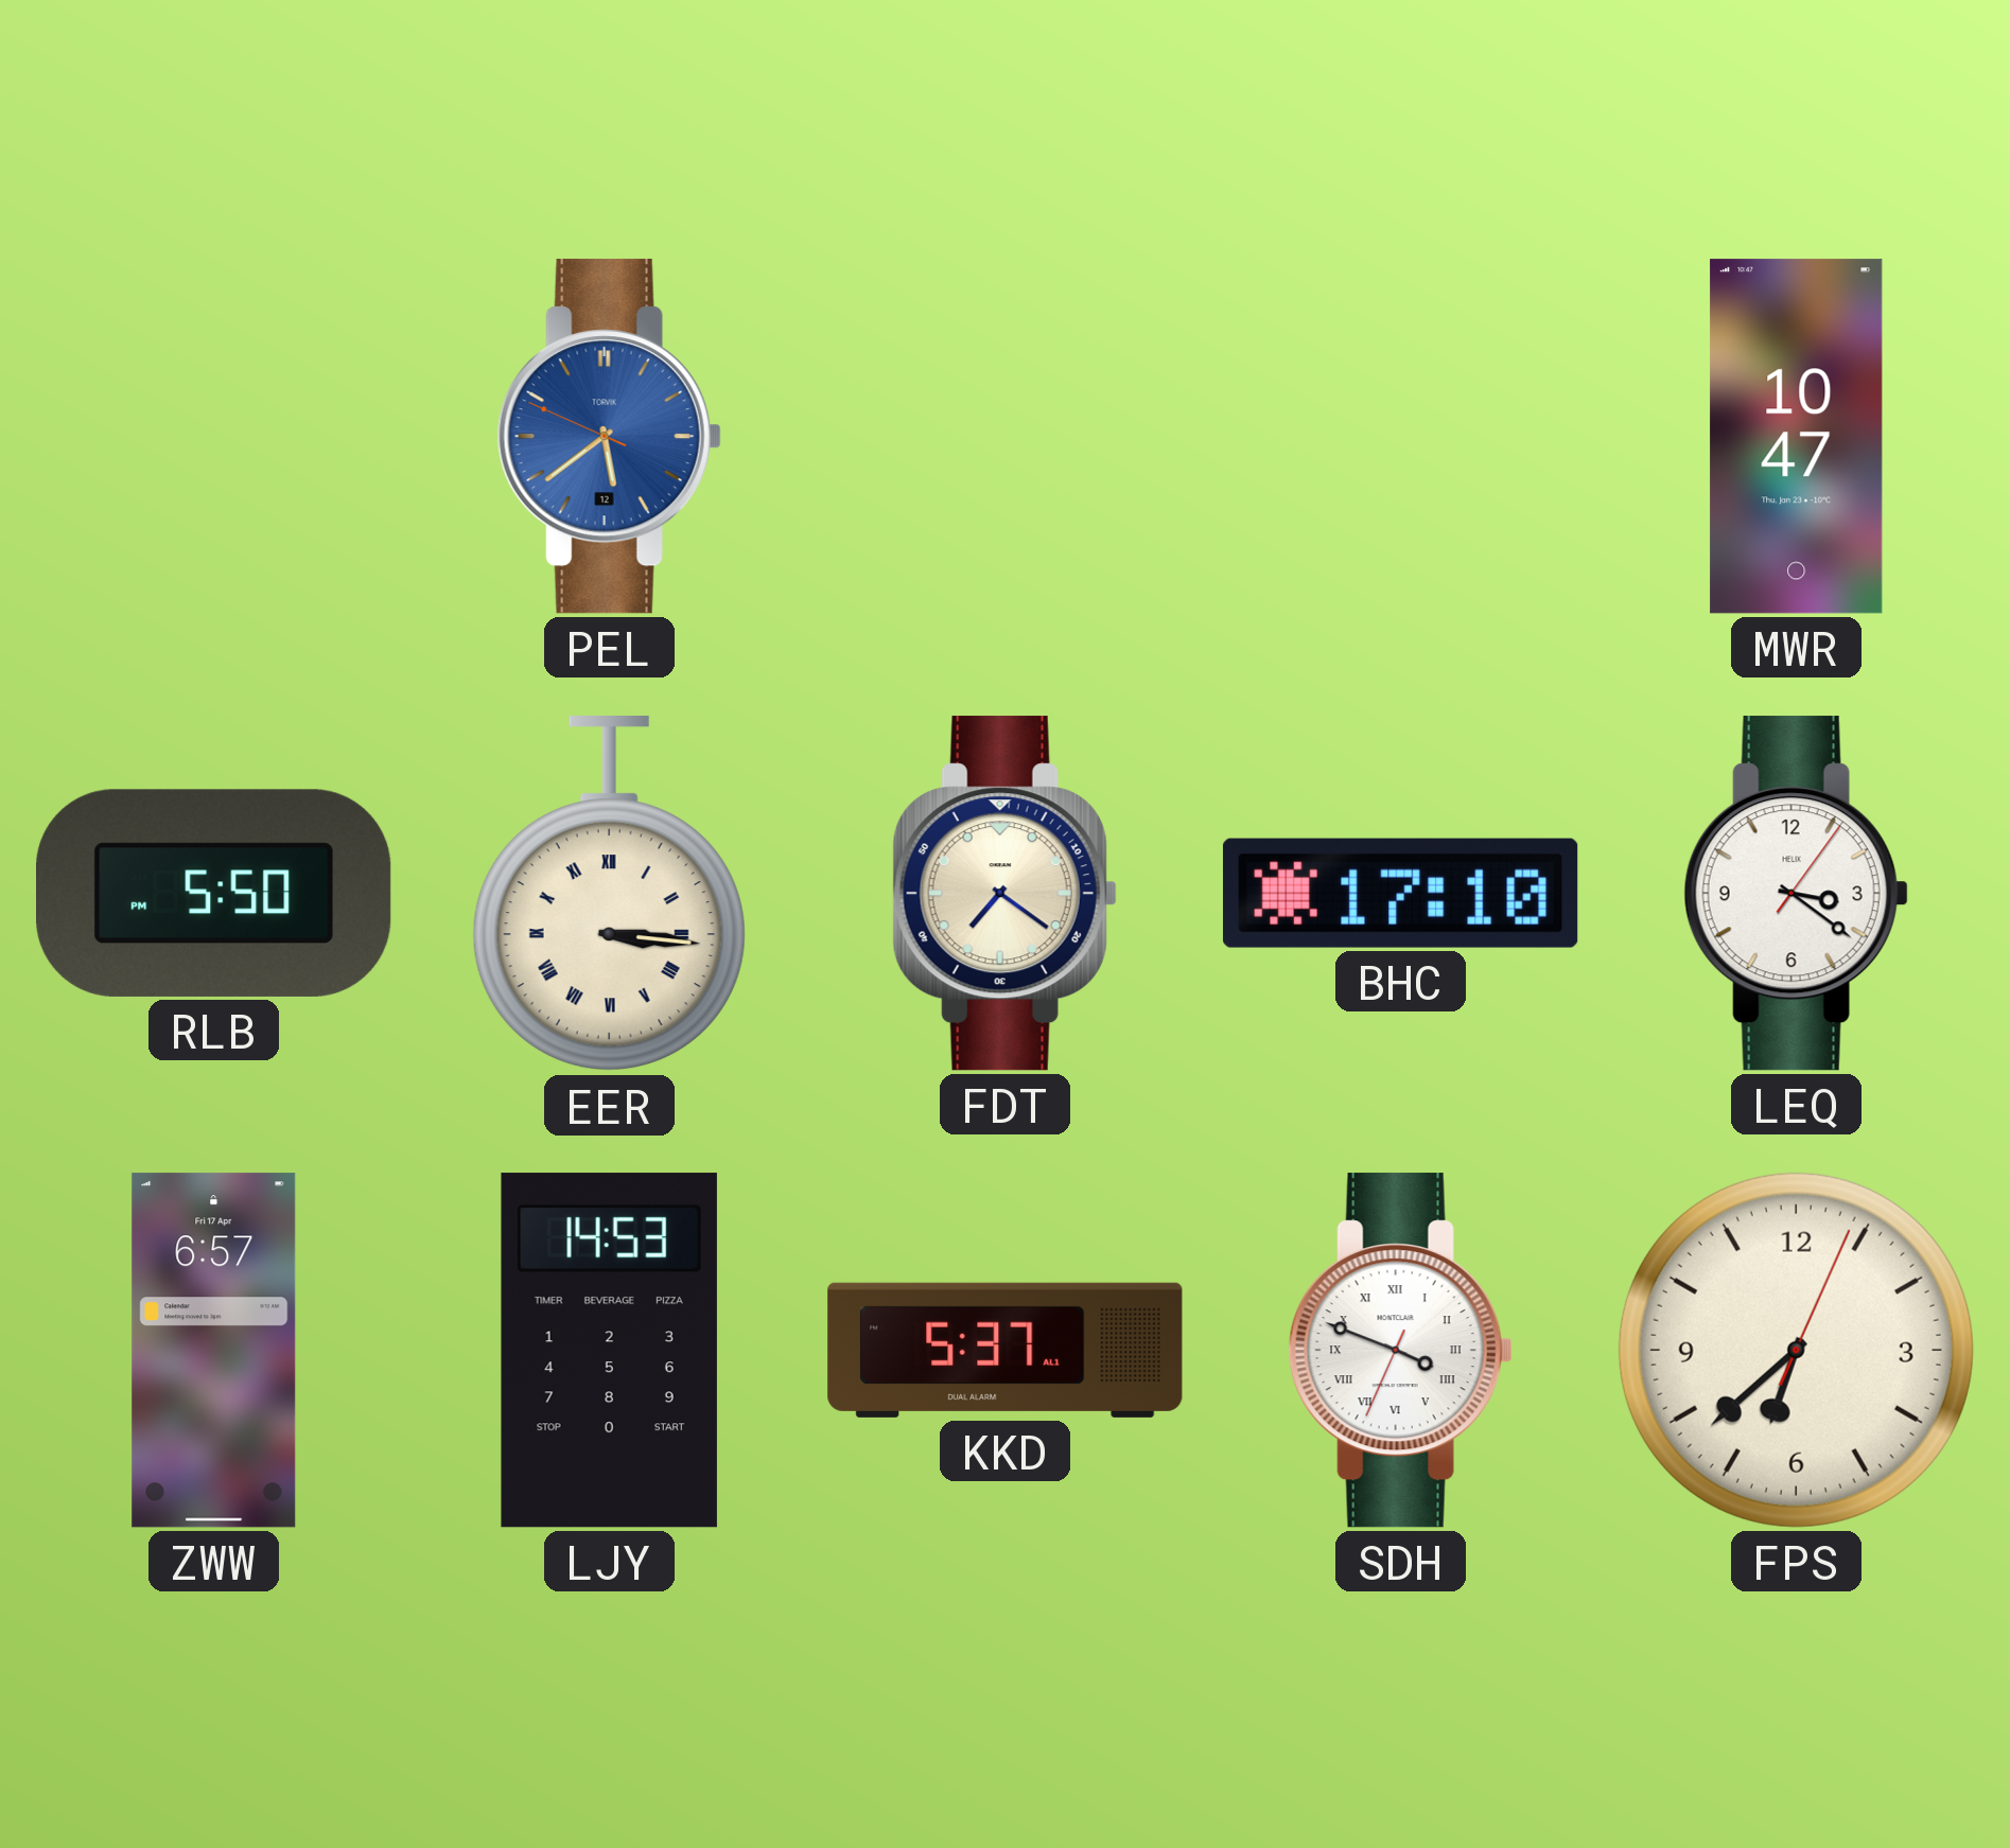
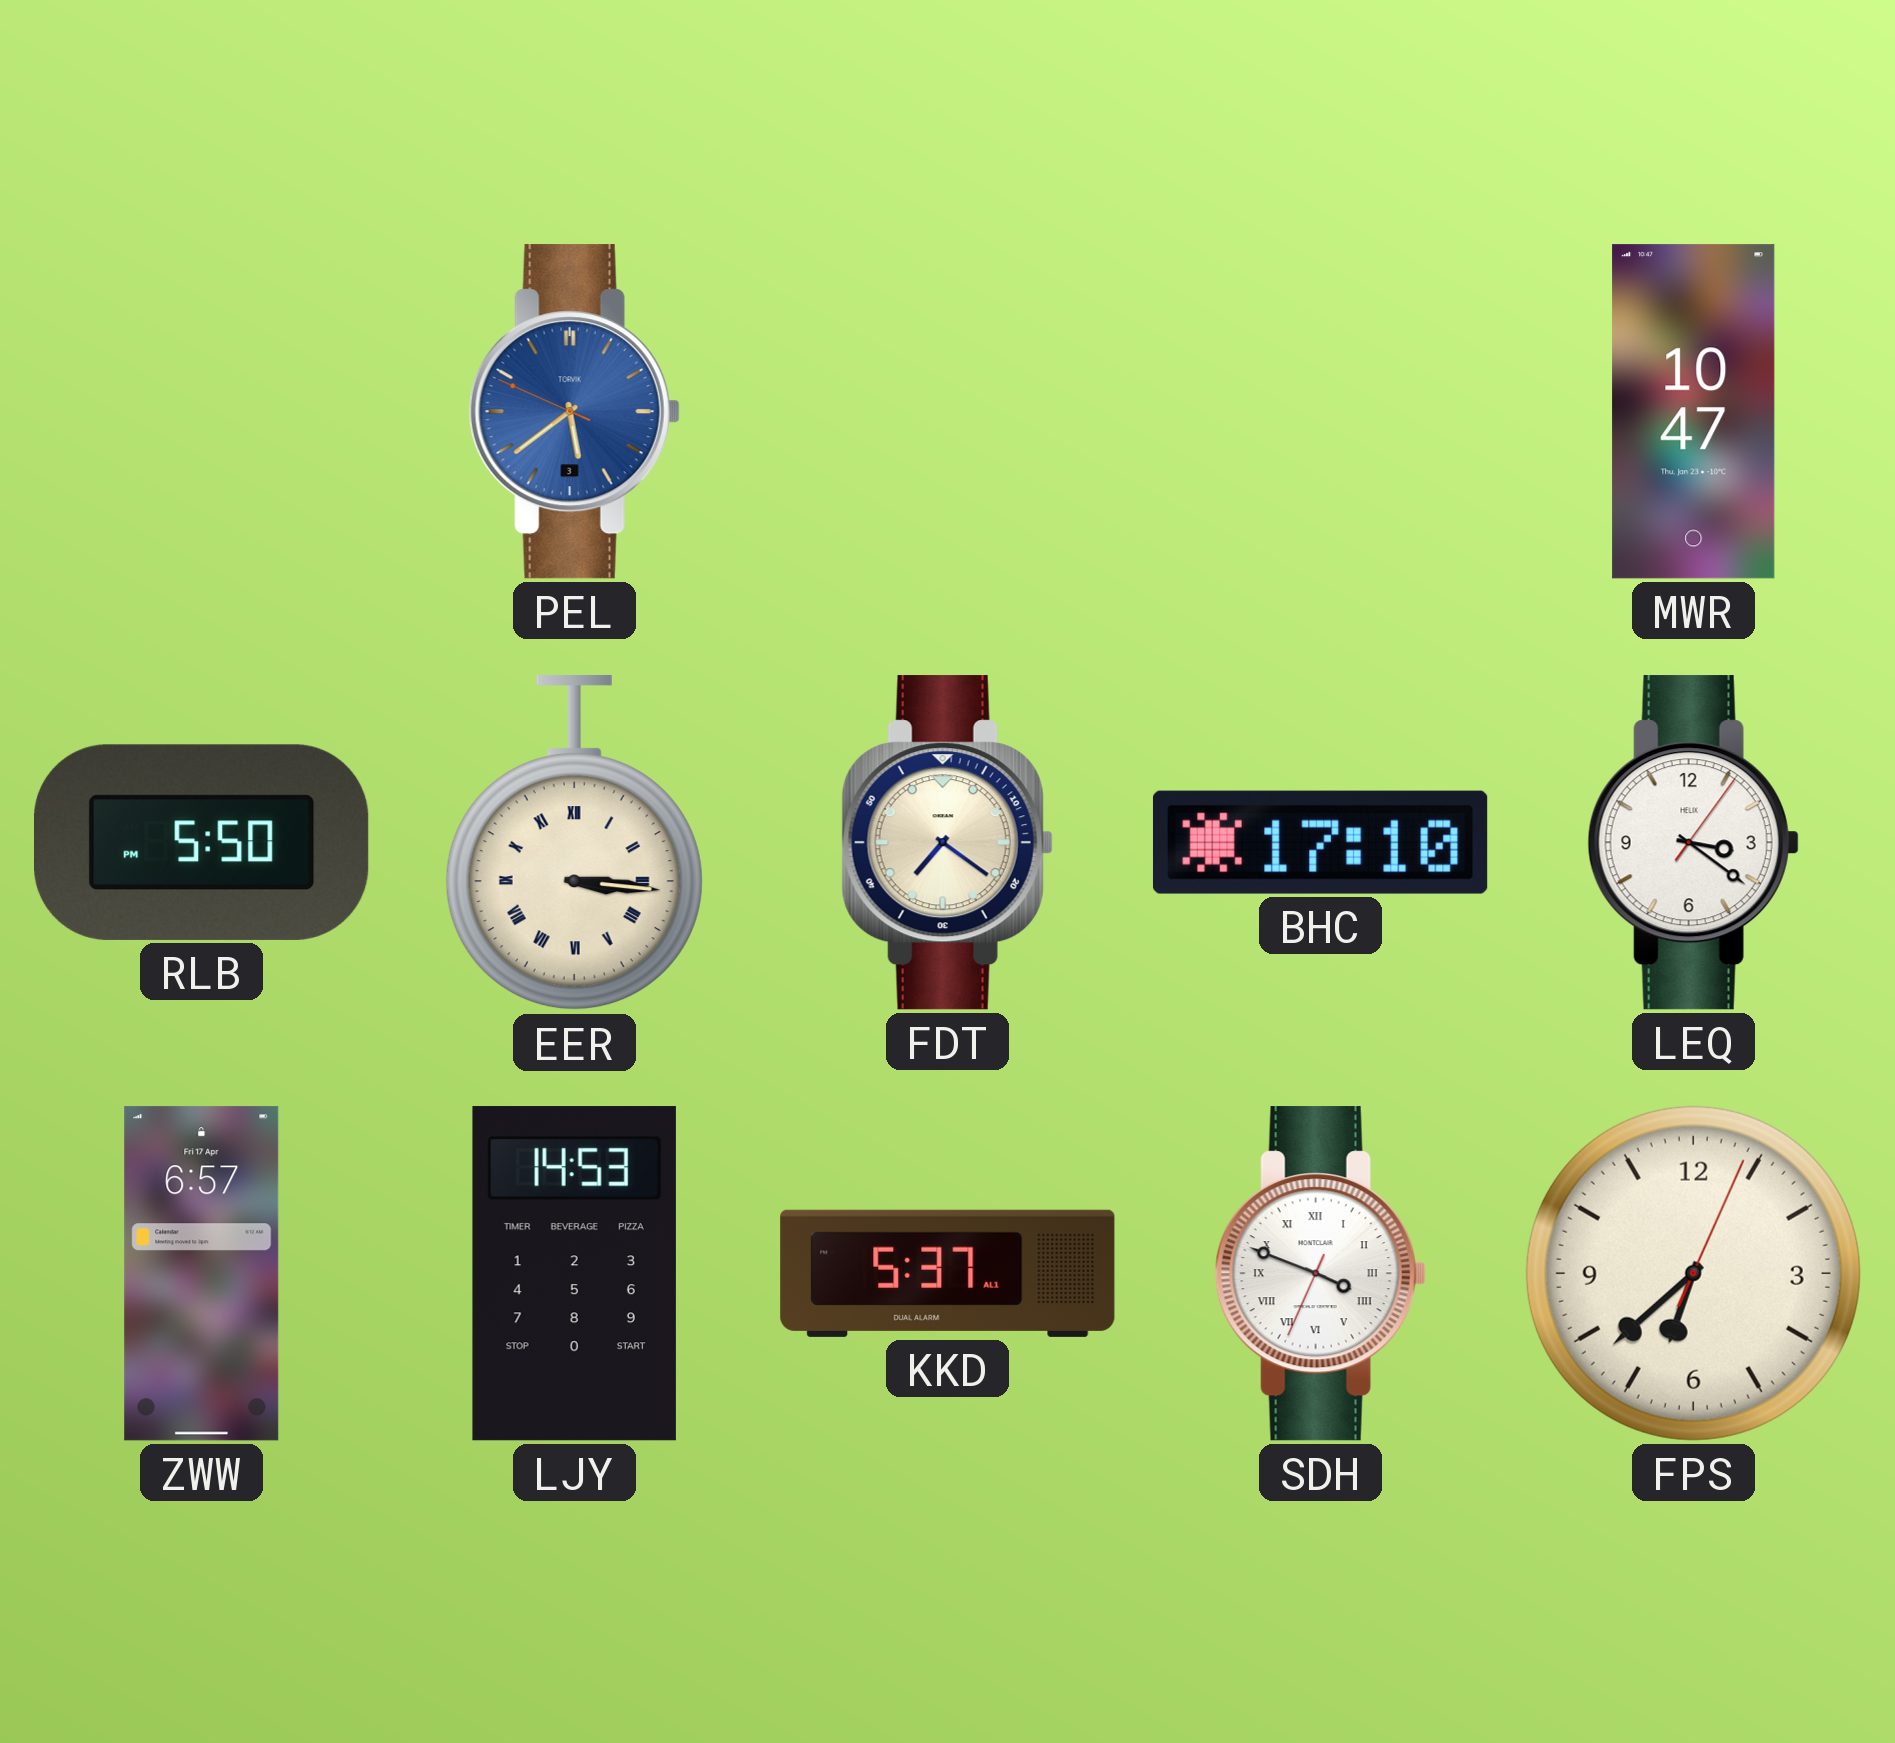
PEL date: 12 -> 3 (574, 412)
